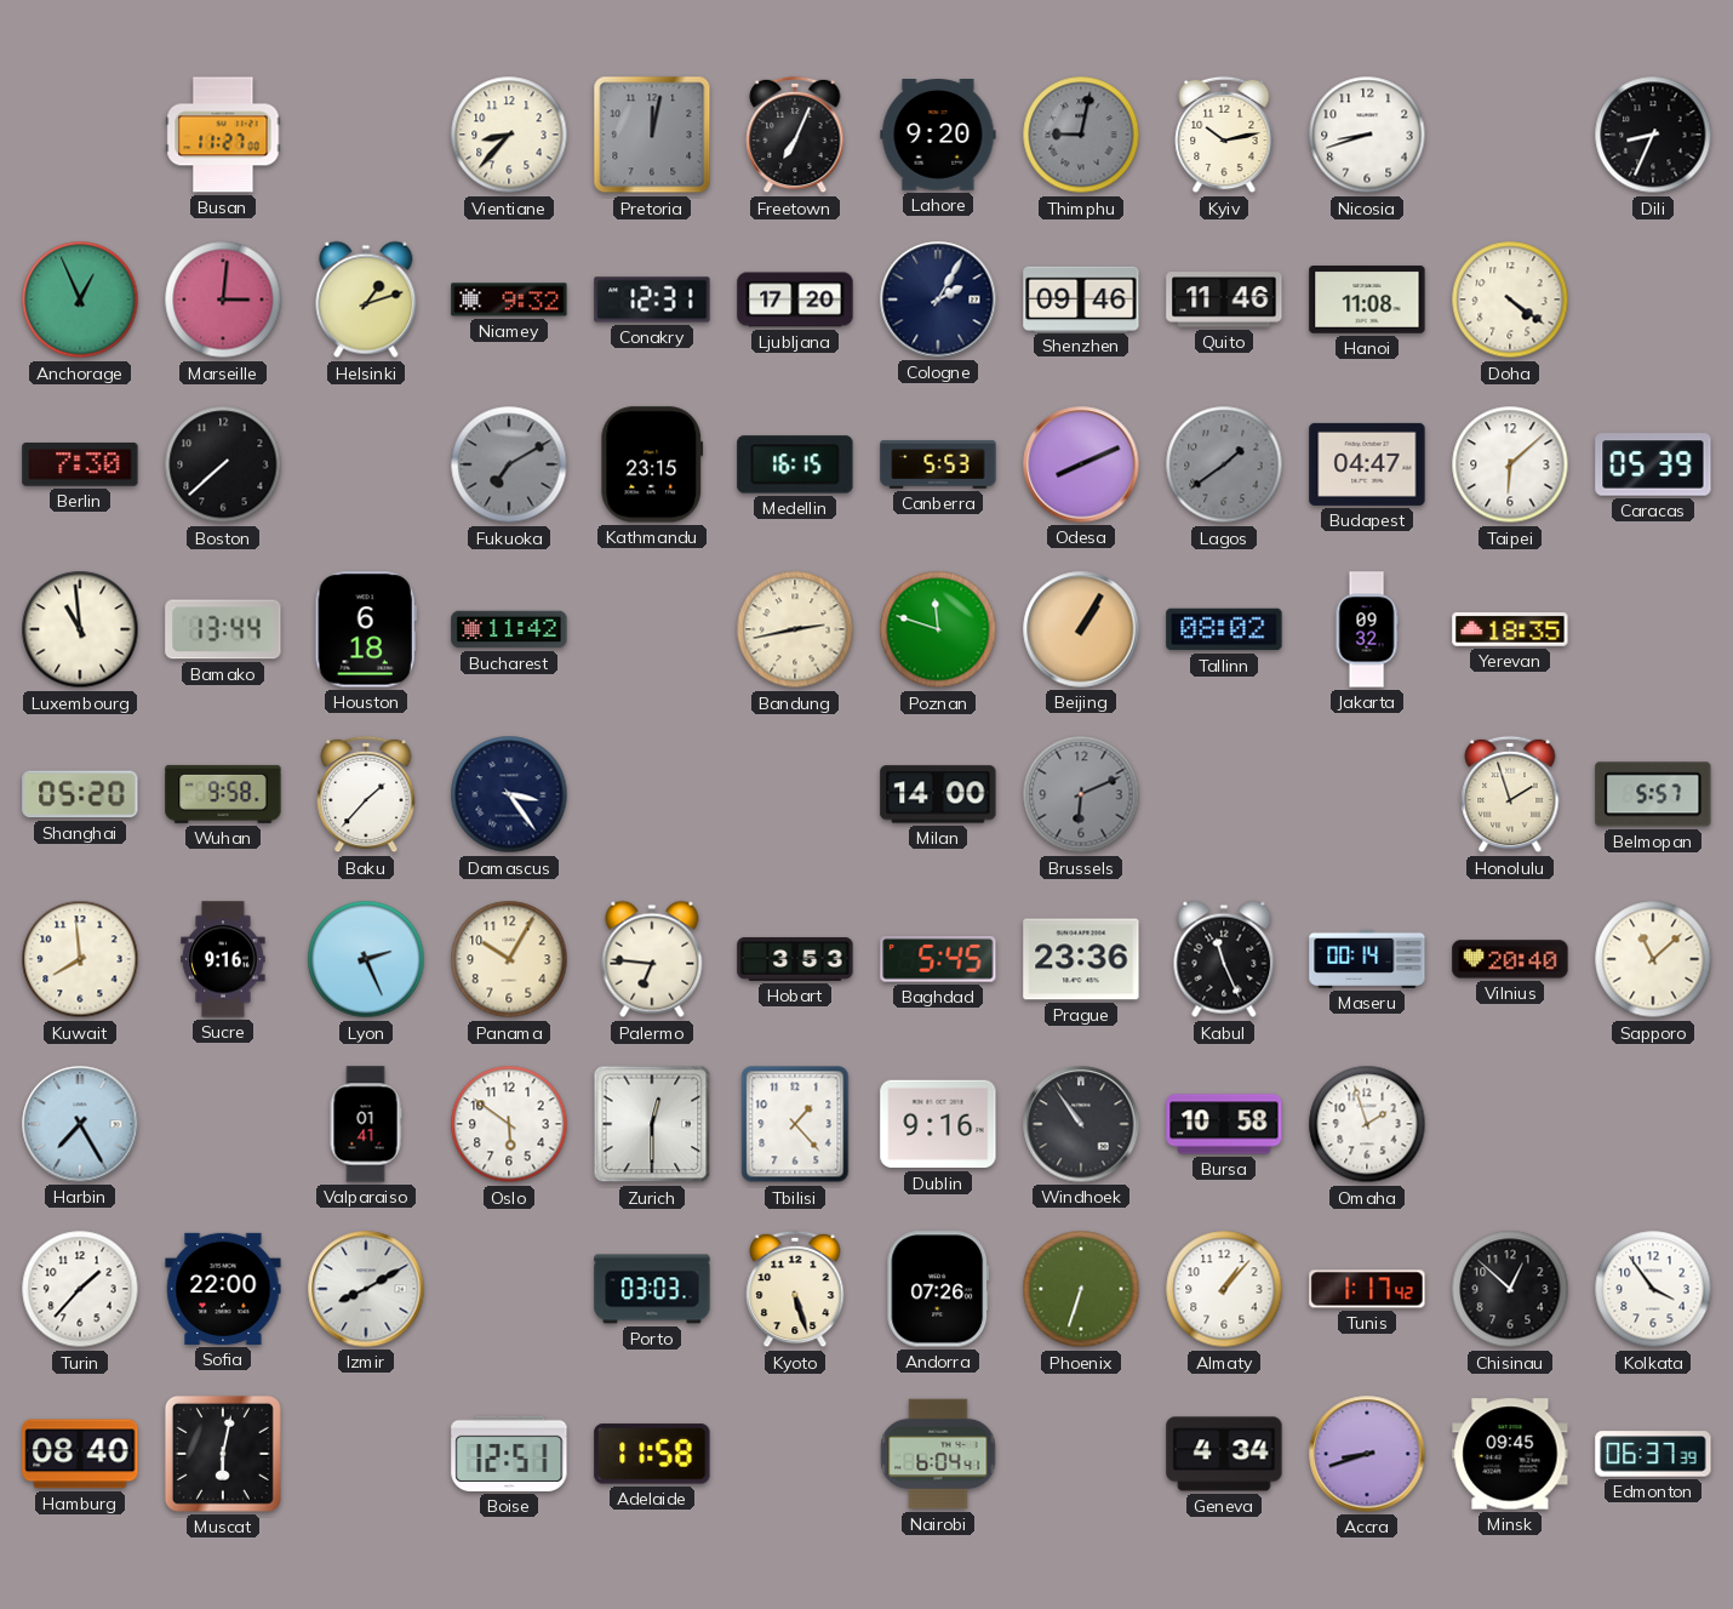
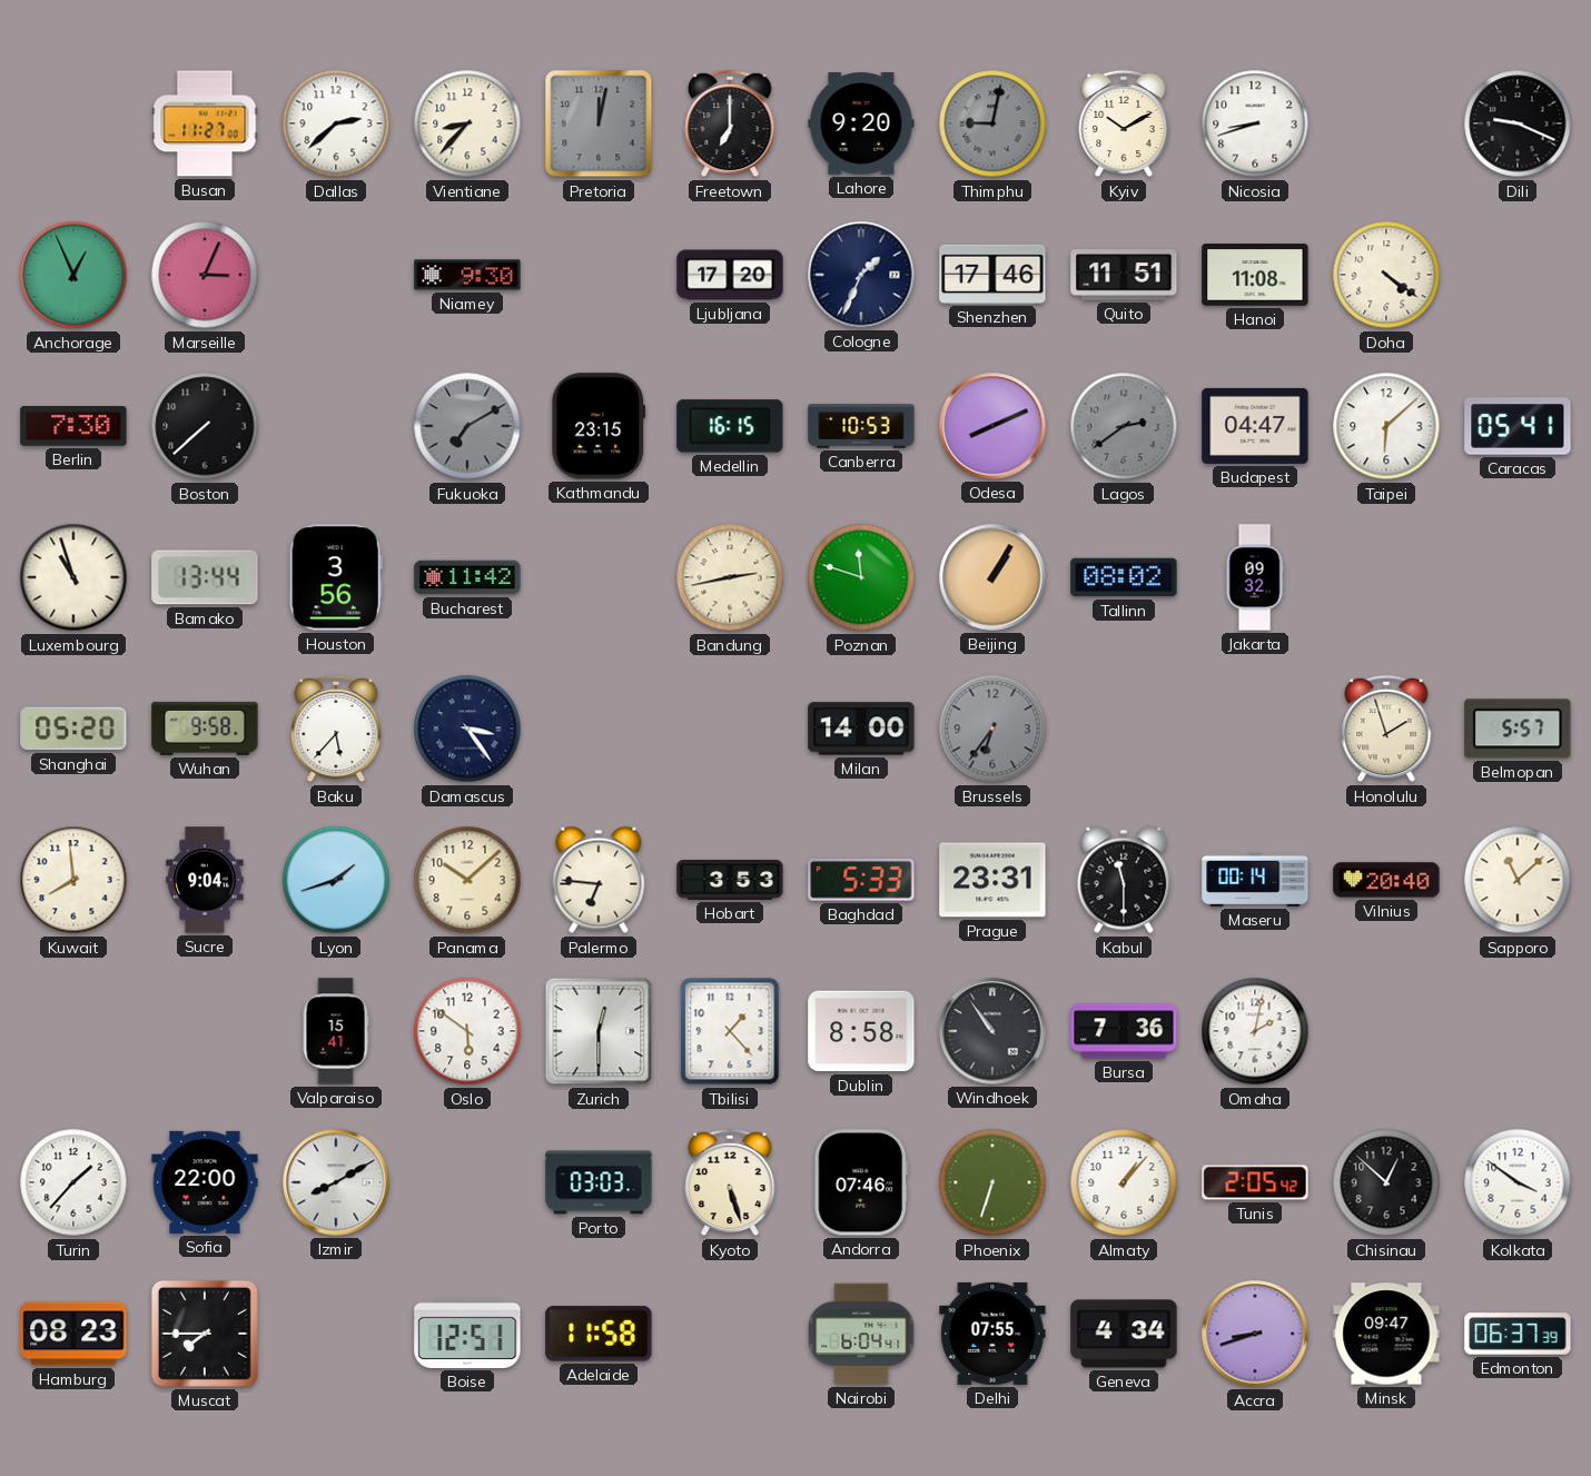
Dallas: none -> 2:38 (336, 123)
Freetown: 7:04 -> 7:00 (730, 123)
Kyiv: 10:13 -> 10:10 (1124, 123)
Dili: 8:34 -> 9:19 (1518, 123)
Marseille: 3:01 -> 3:04 (205, 275)
Helsinki: 1:12 -> none (366, 299)
Niamey: 9:32 -> 9:30 (467, 275)
Conakry: 12:31 -> none (652, 299)
Cologne: 2:05 -> 1:34 (861, 275)
Shenzhen: 09:46 -> 17:46 (992, 274)
Quito: 11:46 -> 11:51 (1124, 275)
Canberra: 5:53 -> 10:53 (861, 426)
Lagos: 1:39 -> 2:39 (1124, 426)
Caracas: 05:39 -> 05:41 (1518, 426)
Luxembourg: 10:59 -> 10:57 (73, 577)
Houston: 6:18 -> 3:56 (336, 577)
Yerevan: 18:35 -> none (1510, 629)
Baku: 1:37 -> 5:37 (336, 729)
Brussels: 6:11 -> 6:36 (992, 729)
Sucre: 9:16 -> 9:04 (205, 880)
Lyon: 2:26 -> 1:42 (336, 880)
Panama: 10:05 -> 10:08 (467, 880)
Baghdad: 5:45 -> 5:33 (861, 881)
Prague: 23:36 -> 23:31 (992, 880)
Kabul: 11:26 -> 11:30 (1124, 880)
Harbin: 7:25 -> none (80, 1124)
Valparaiso: 01:41 -> 15:41 (336, 1031)
Dublin: 9:16 -> 8:58 (861, 1031)
Bursa: 10:58 -> 7:36 (1124, 1031)
Omaha: 1:57 -> 2:02 (1255, 1031)
Andorra: 07:26 -> 07:46 (861, 1182)
Tunis: 1:17 -> 2:05 (1255, 1182)
Kolkata: 3:54 -> 3:51 (1518, 1182)
Hamburg: 08:40 -> 08:23 (73, 1334)
Muscat: 6:02 -> 7:45 (205, 1334)
Delhi: none -> 07:55 (992, 1334)
Minsk: 09:45 -> 09:47 (1386, 1334)
